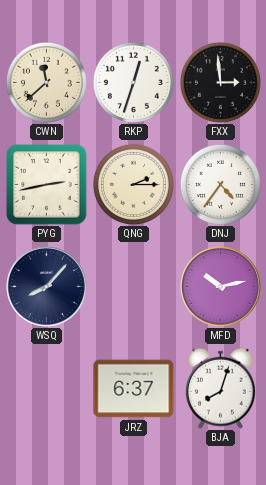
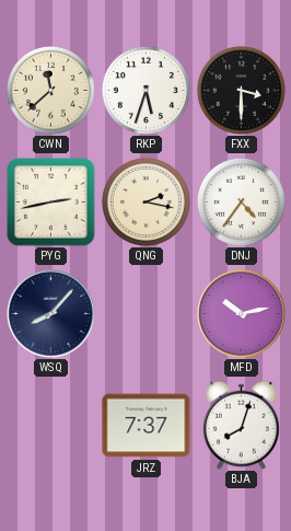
RKP: 12:33 -> 5:33 (145, 90)
FXX: 2:59 -> 3:30 (241, 90)
QNG: 2:15 -> 2:17 (145, 201)
JRZ: 6:37 -> 7:37 (147, 426)
